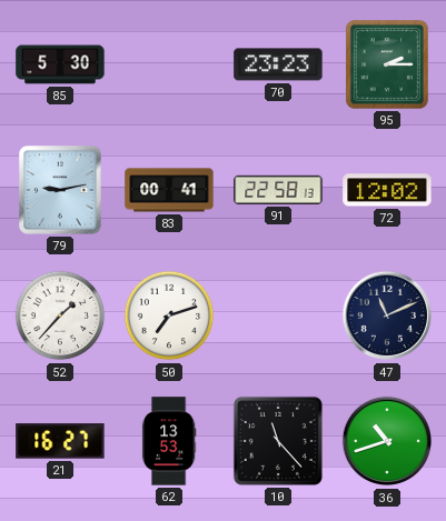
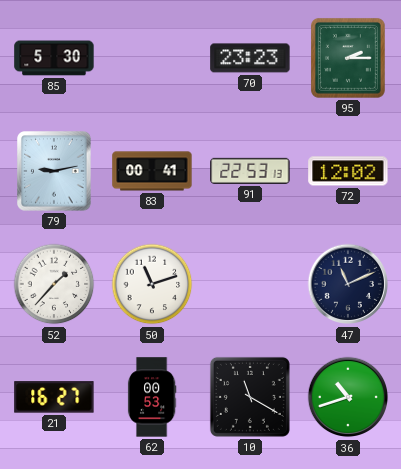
91: 22:58 -> 22:53 (250, 171)
50: 7:12 -> 11:12 (152, 284)
62: 13:53 -> 00:53 (152, 397)
10: 11:23 -> 11:20 (250, 397)
